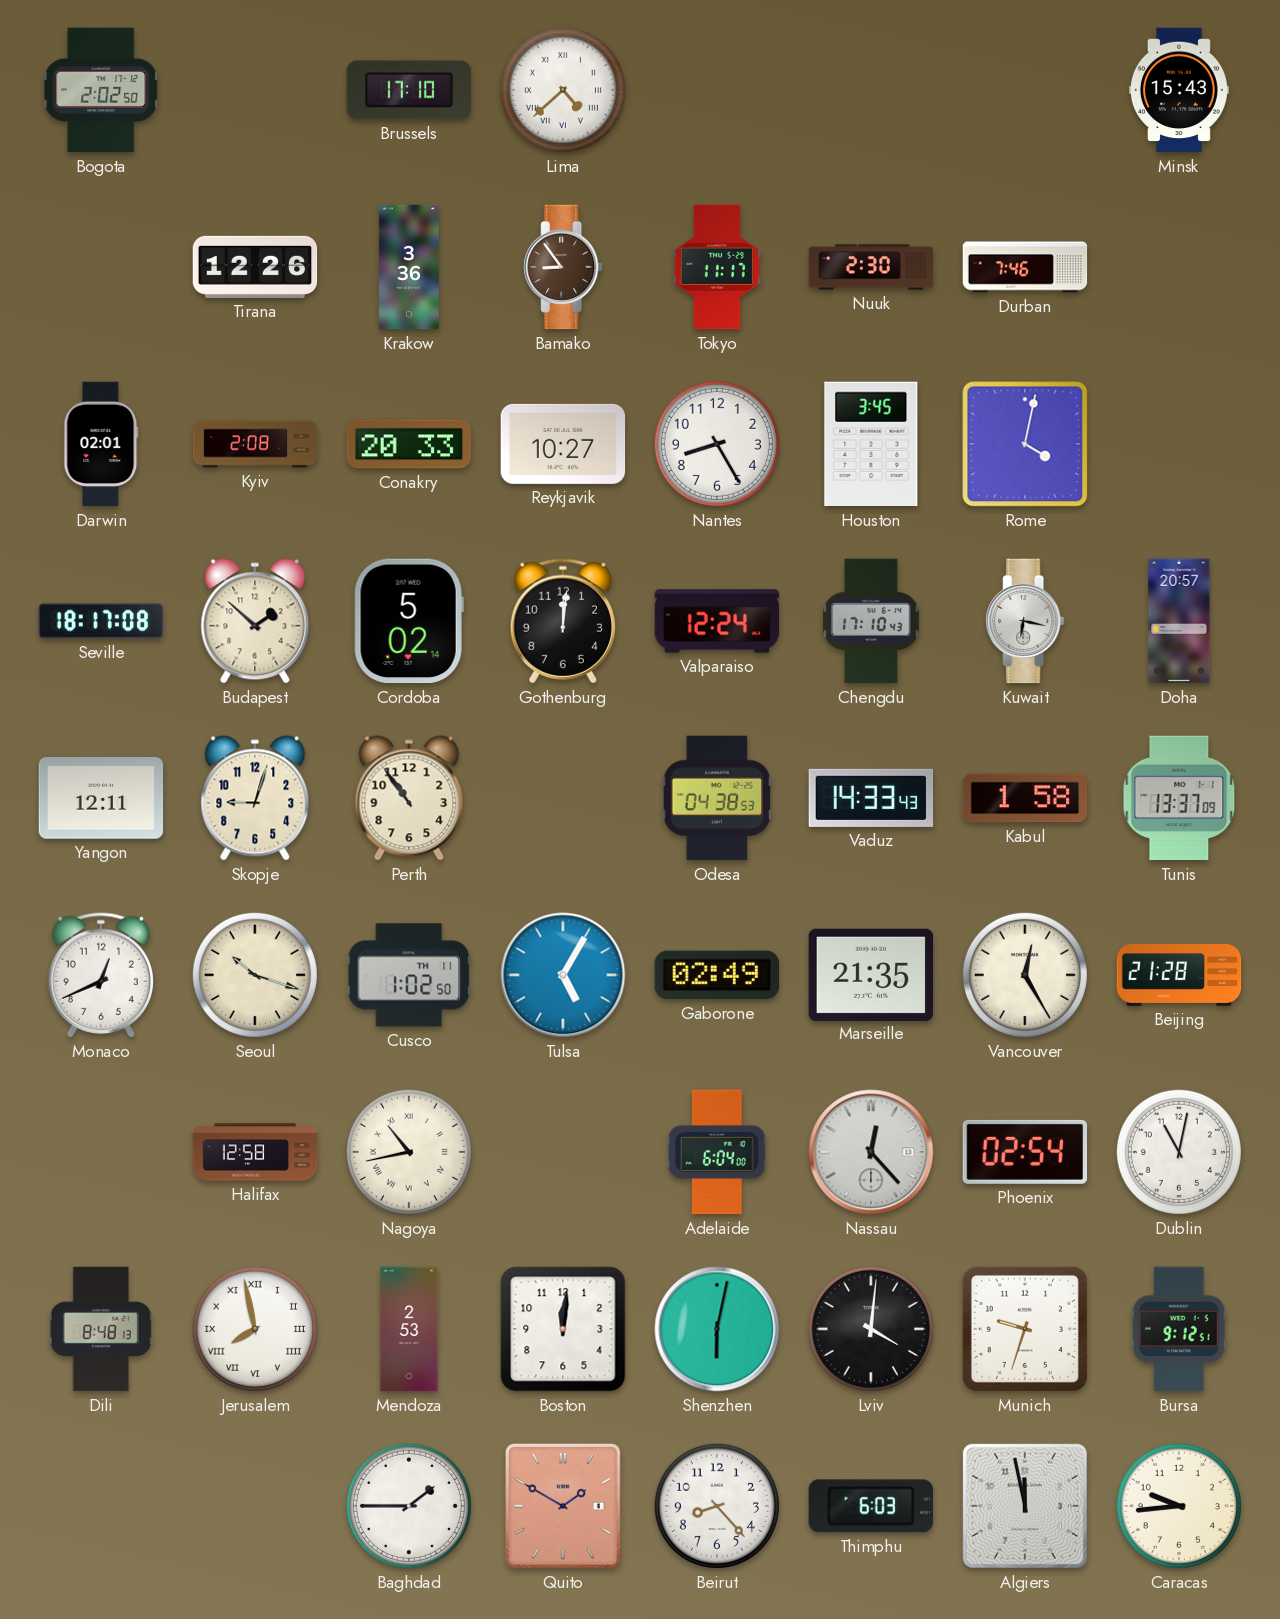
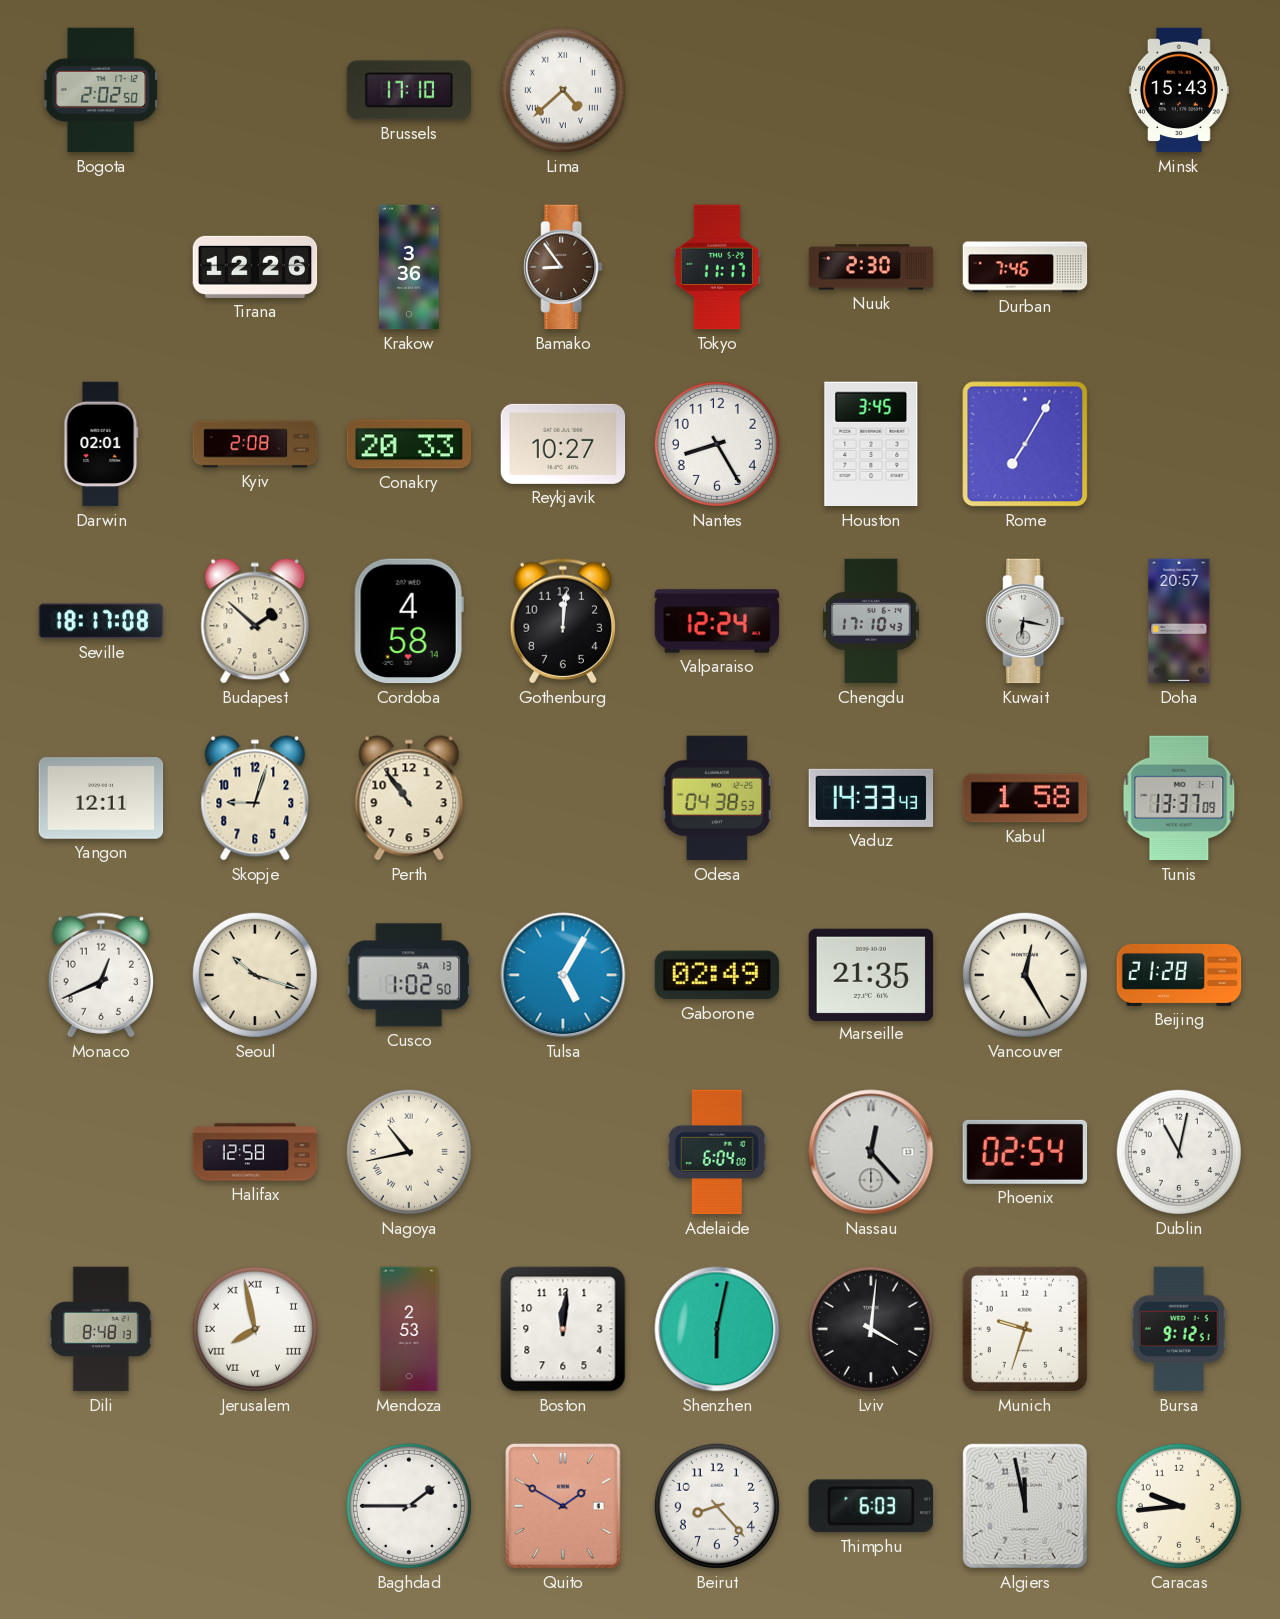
Rome: 4:02 -> 7:05 (1025, 444)
Cordoba: 5:02 -> 4:58 (409, 621)
Cusco date: TH 11 -> SA 13 (409, 975)
